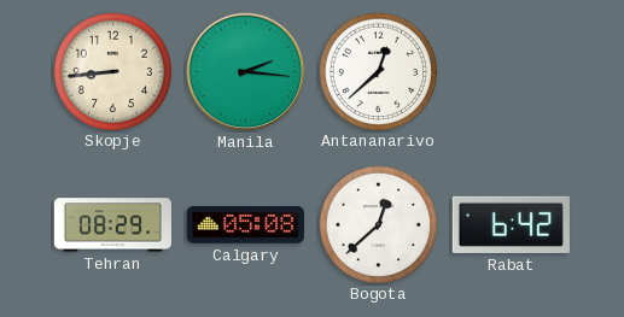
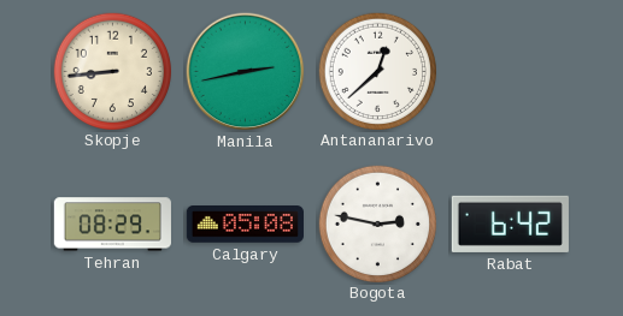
Manila: 2:16 -> 2:43 (246, 72)
Bogota: 12:38 -> 2:47 (377, 223)
